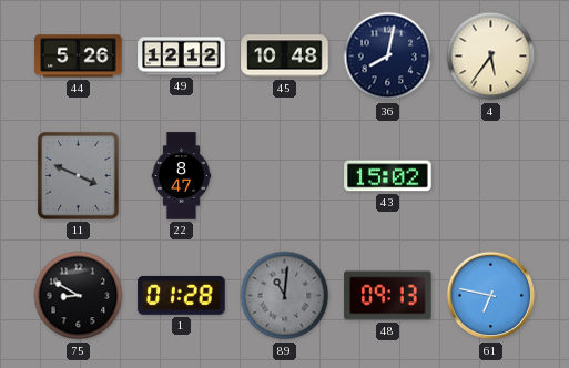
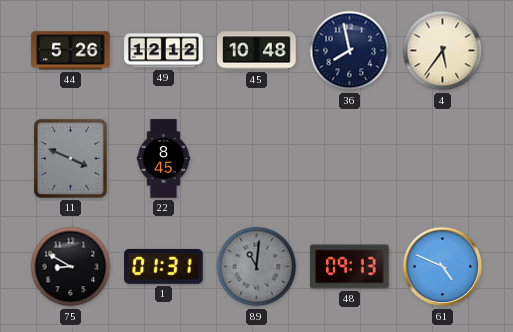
36: 8:02 -> 7:58 (350, 51)
22: 8:47 -> 8:45 (164, 159)
43: 15:02 -> none (388, 176)
1: 01:28 -> 01:31 (164, 266)
61: 6:47 -> 4:49 (443, 267)
